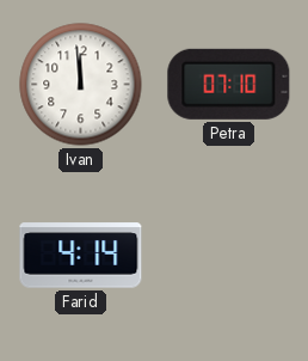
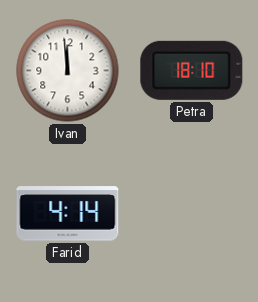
Petra: 07:10 -> 18:10 (192, 70)
